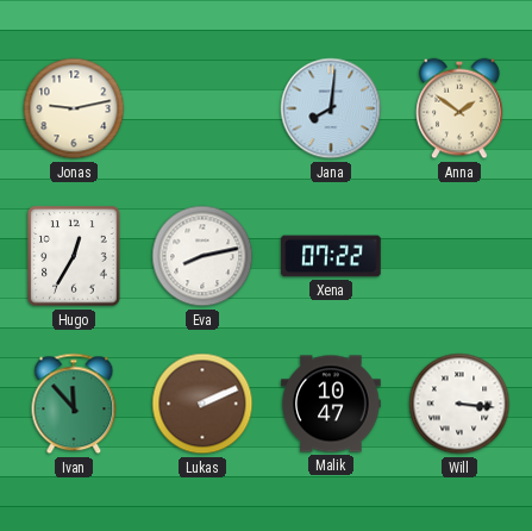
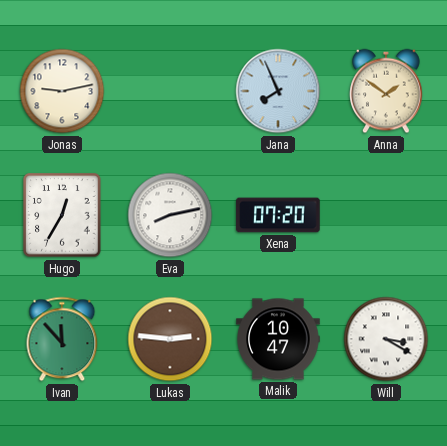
Jana: 8:01 -> 7:56 (278, 91)
Xena: 07:22 -> 07:20 (278, 215)
Lukas: 2:11 -> 2:46 (170, 339)
Will: 3:16 -> 3:20 (386, 339)
